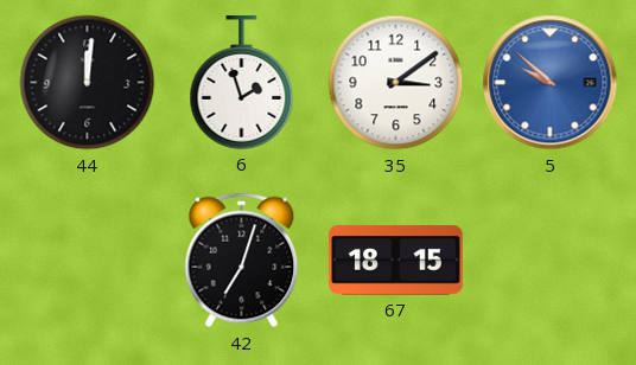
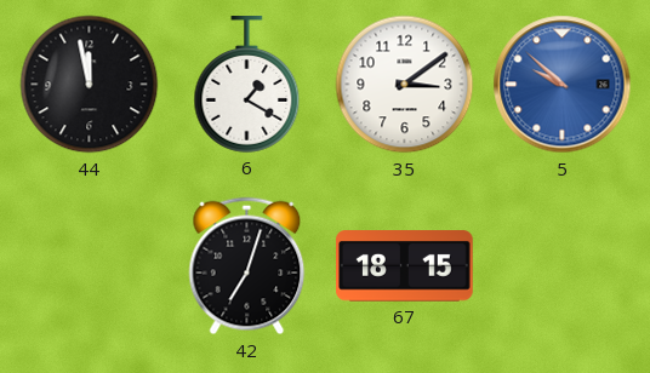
44: 12:01 -> 11:58 (90, 85)
6: 1:57 -> 1:20 (247, 85)
